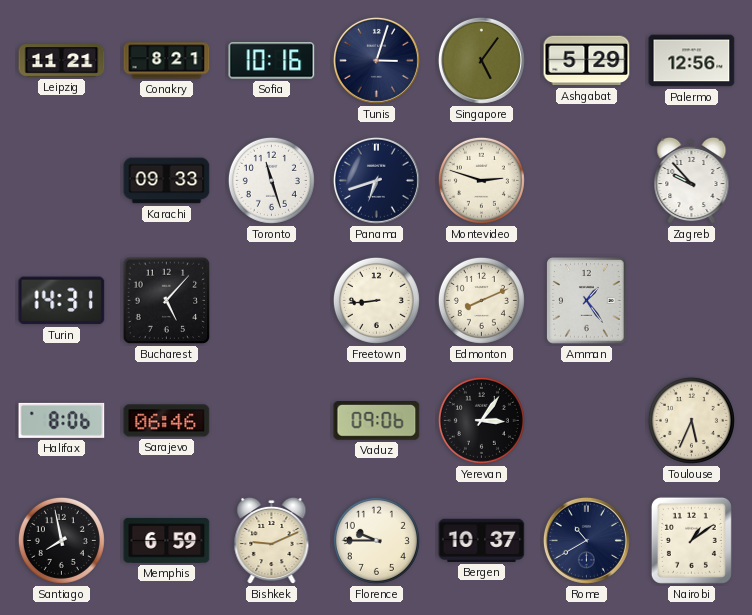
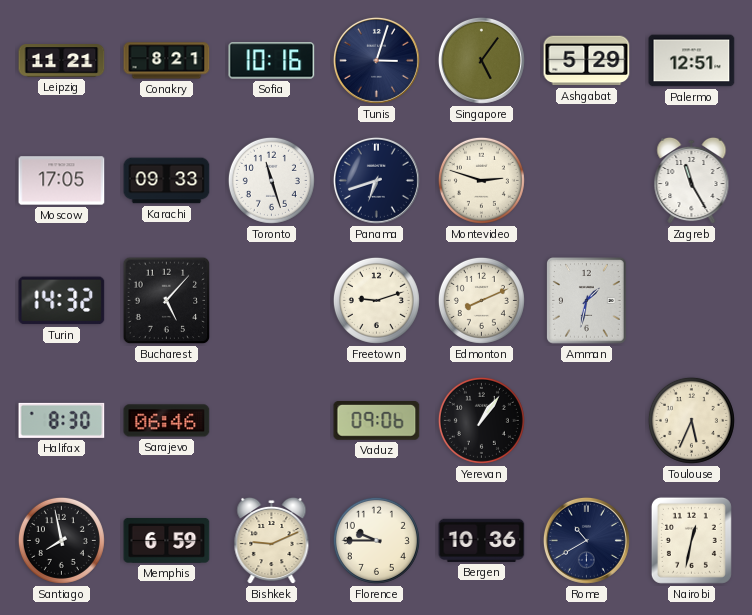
Palermo: 12:56 -> 12:51 (692, 61)
Moscow: none -> 17:05 (62, 181)
Zagreb: 9:53 -> 11:25 (692, 181)
Turin: 14:31 -> 14:32 (62, 301)
Freetown: 8:44 -> 9:12 (376, 300)
Amman: 1:24 -> 1:32 (587, 301)
Halifax: 8:06 -> 8:30 (62, 420)
Yerevan: 3:06 -> 1:06 (481, 420)
Bergen: 10:37 -> 10:36 (482, 540)
Nairobi: 1:09 -> 12:32 (691, 540)
